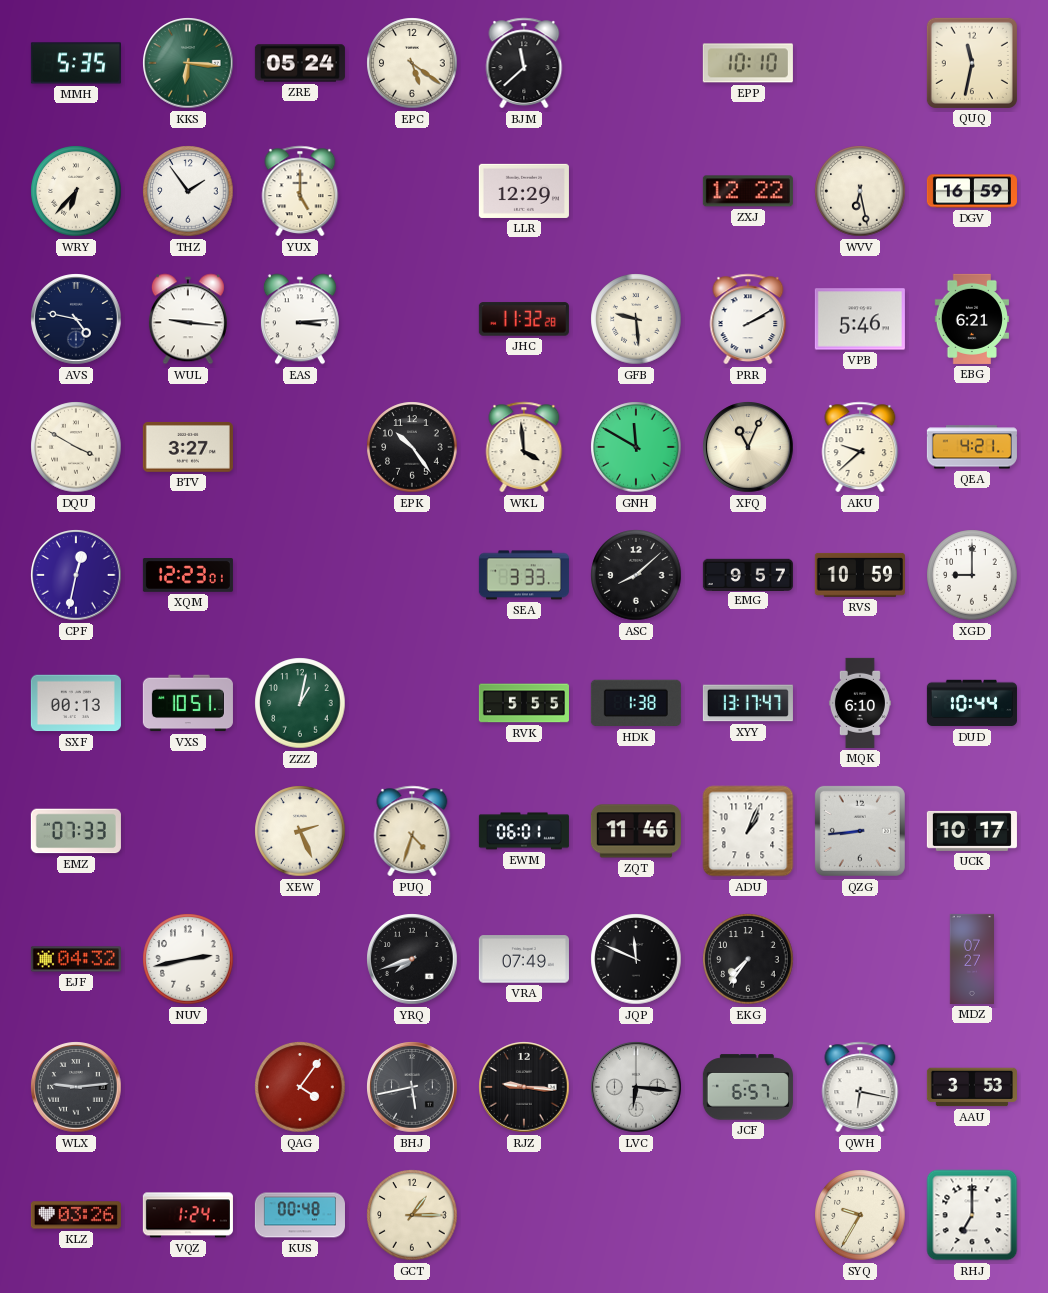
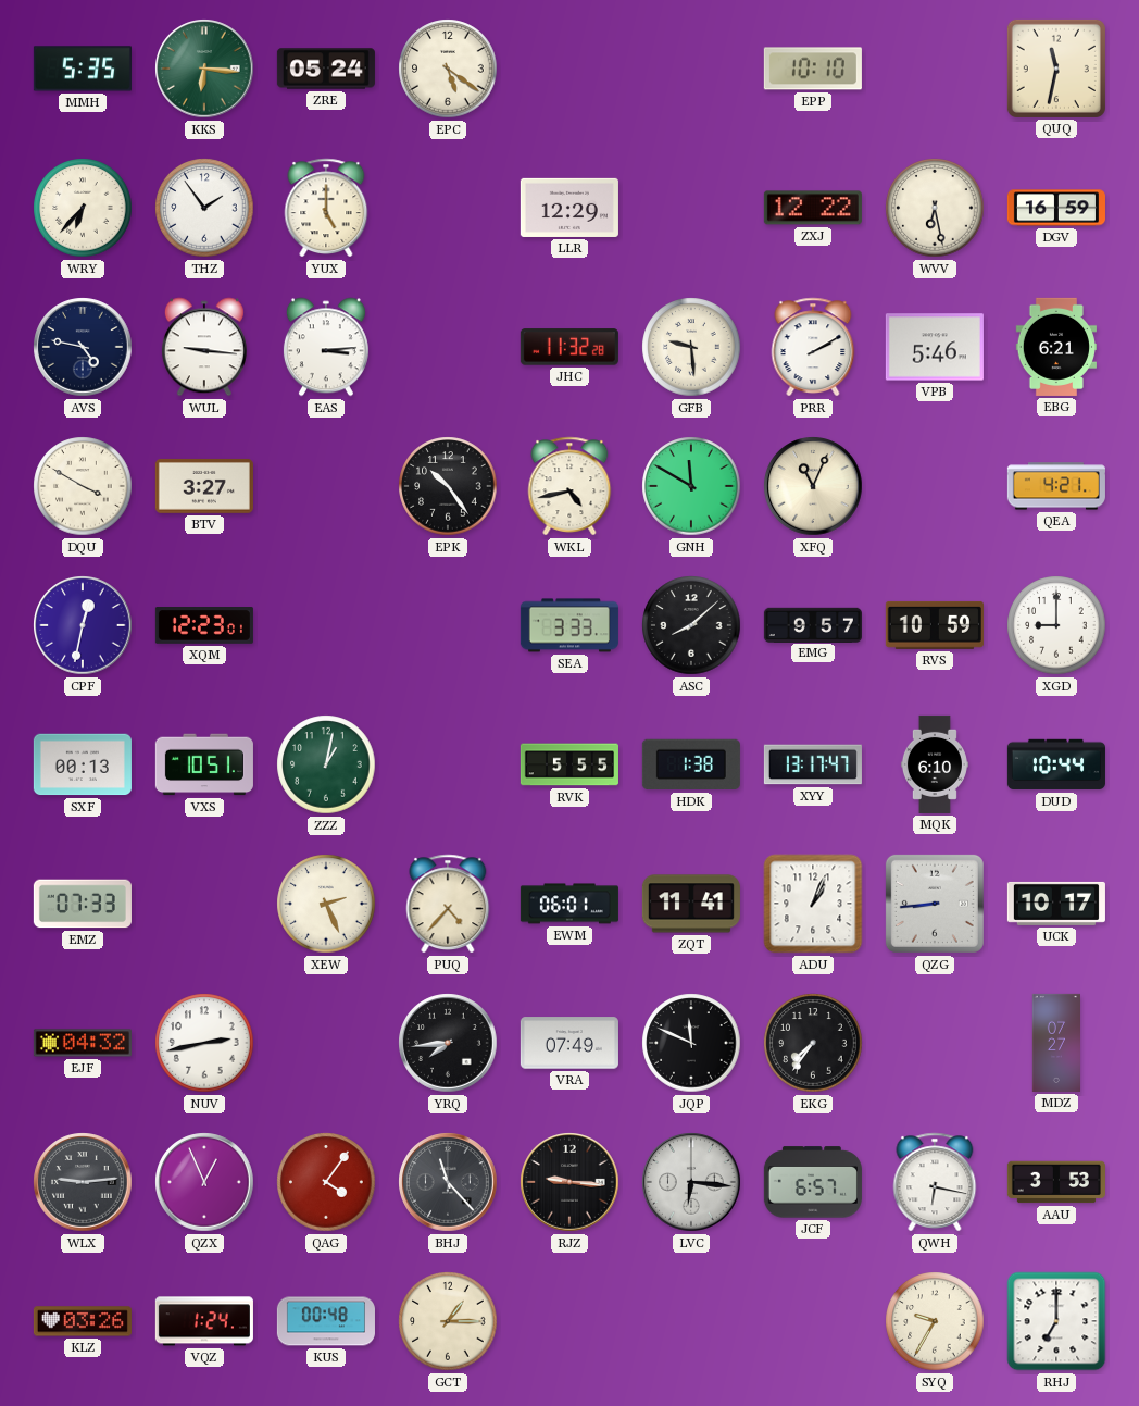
BJM: 11:38 -> none (524, 63)
WKL: 3:59 -> 4:43 (569, 486)
AKU: 9:38 -> none (860, 447)
PUQ: 4:33 -> 4:37 (448, 904)
ZQT: 11:46 -> 11:41 (691, 904)
YRQ: 7:42 -> 7:44 (448, 1043)
QZX: none -> 12:56 (204, 1182)
BHJ: 5:43 -> 11:23 (448, 1182)
